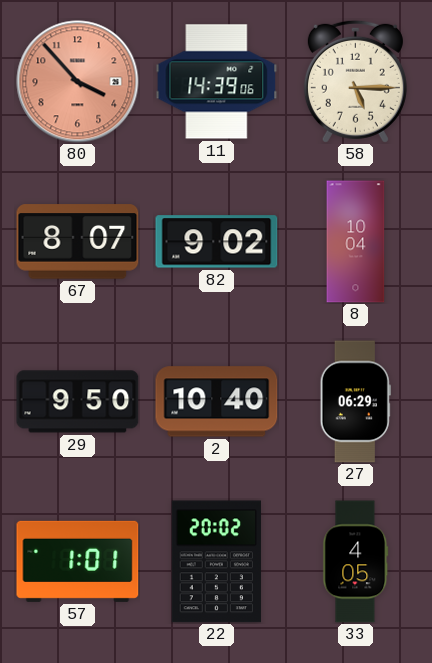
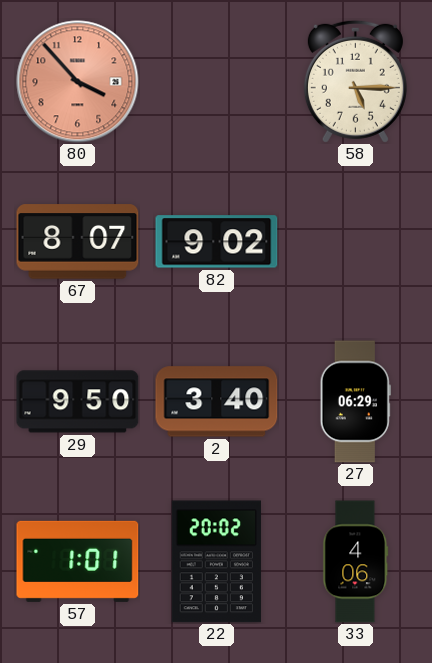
11: 14:39 -> none (217, 82)
8: 10:04 -> none (356, 242)
2: 10:40 -> 3:40 (217, 402)
33: 4:05 -> 4:06 (356, 562)
